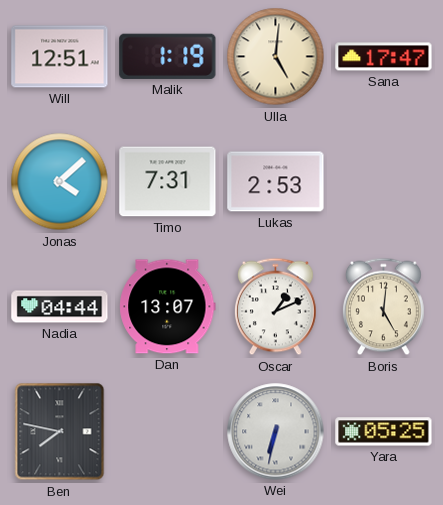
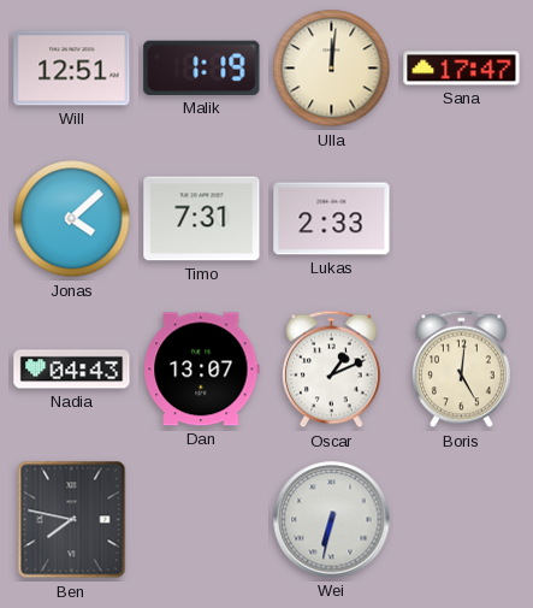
Ulla: 5:01 -> 12:01 (332, 69)
Lukas: 2:53 -> 2:33 (332, 219)
Nadia: 04:44 -> 04:43 (72, 370)
Yara: 05:25 -> none (384, 432)
